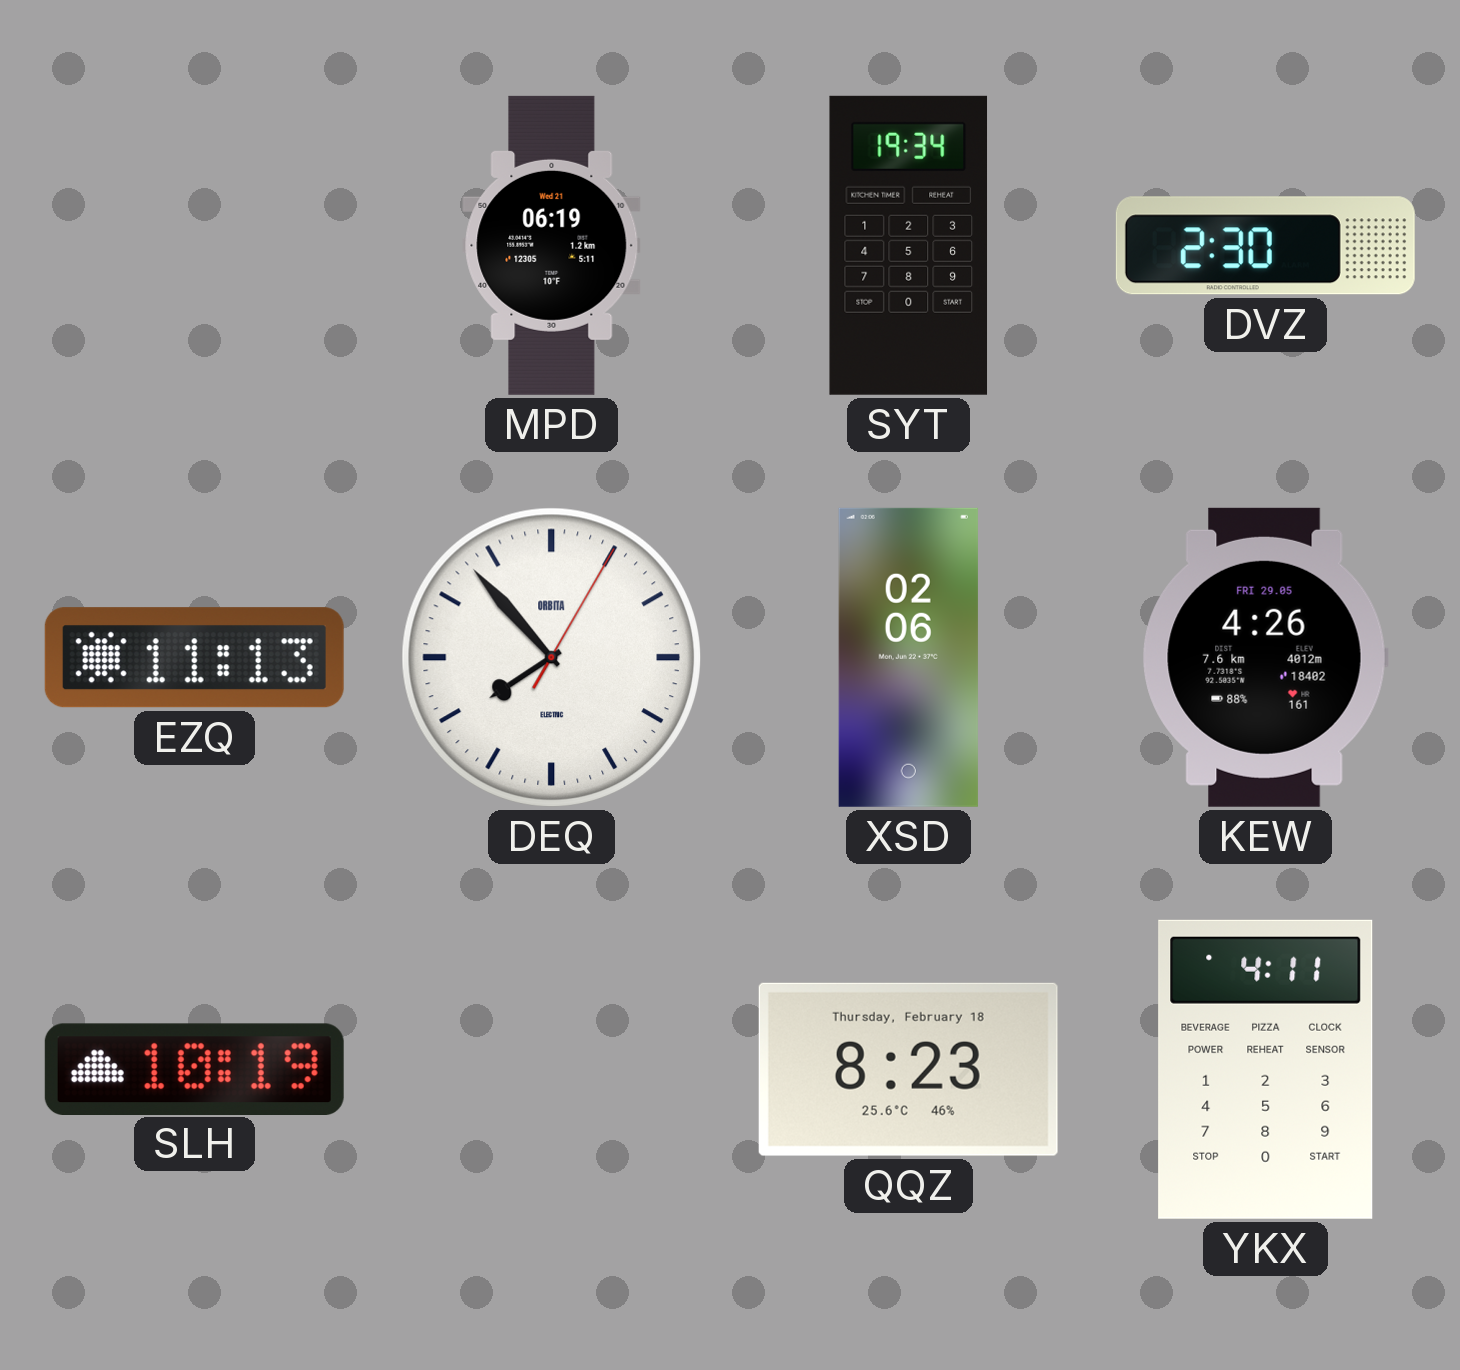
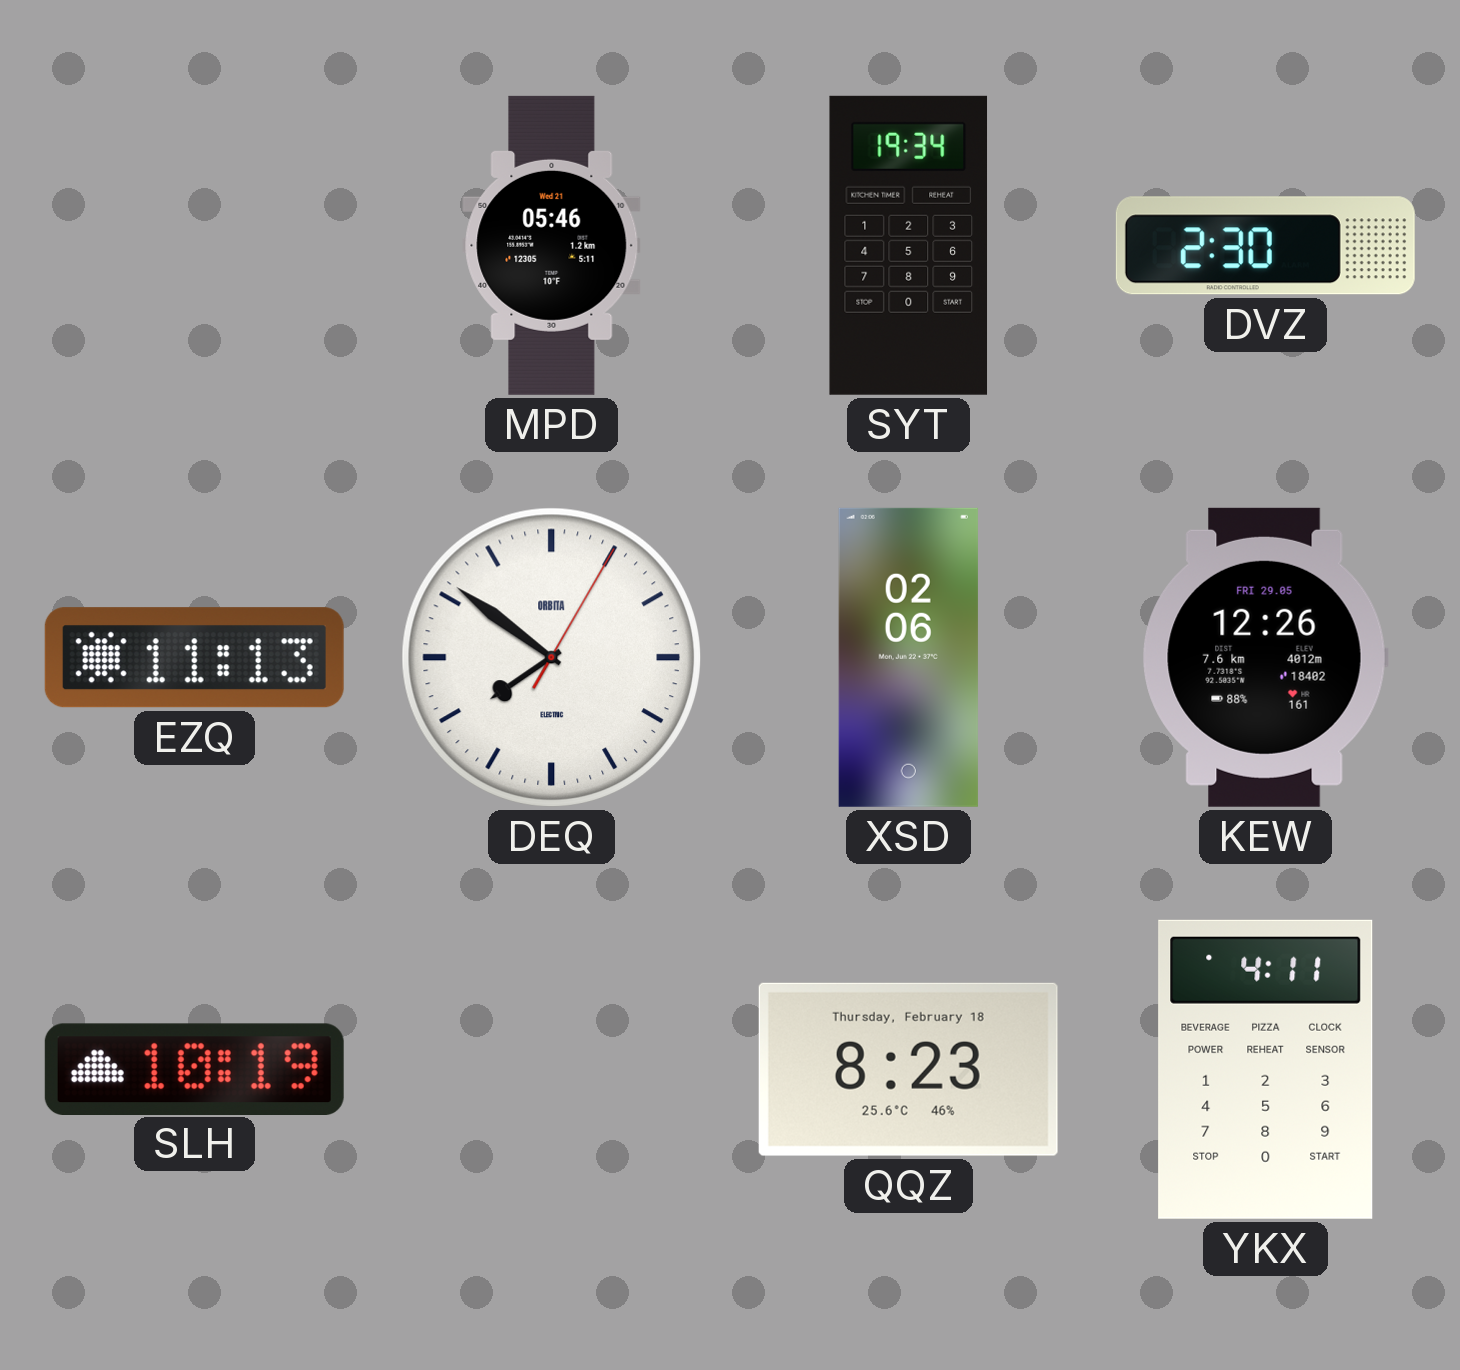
MPD: 06:19 -> 05:46 (552, 245)
DEQ: 7:53 -> 7:51 (551, 657)
KEW: 4:26 -> 12:26 (1265, 657)
